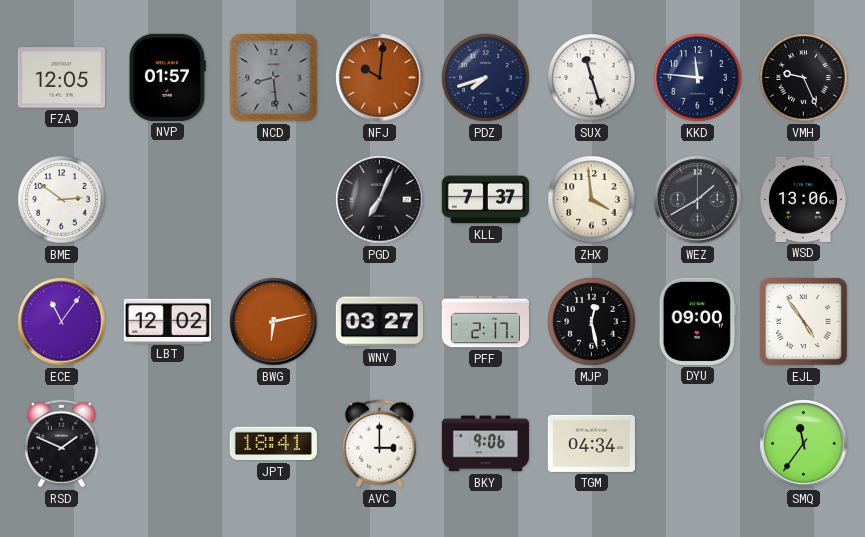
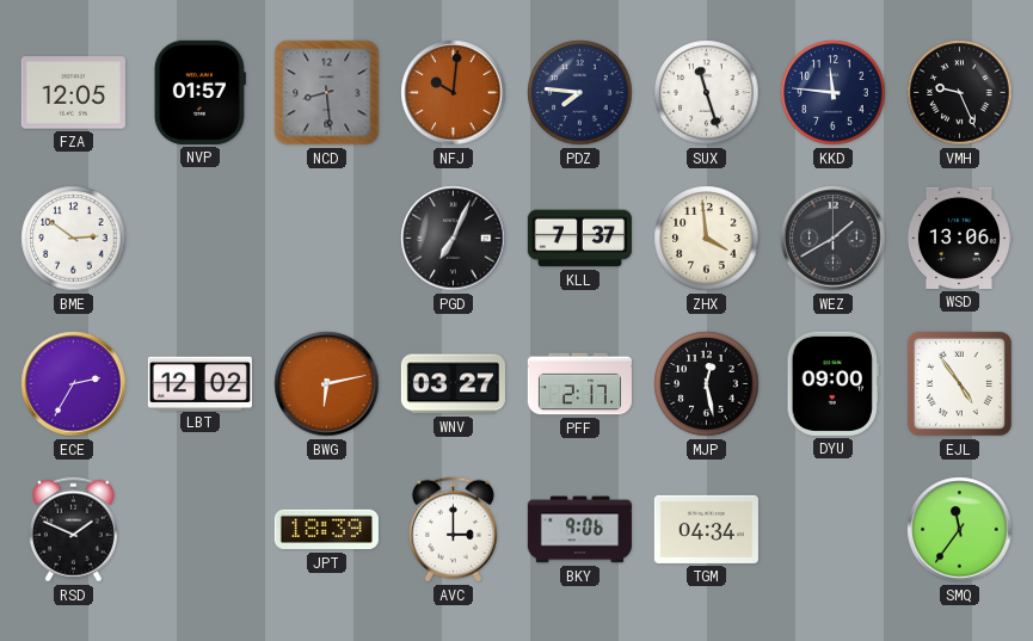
PDZ: 7:42 -> 7:46 (580, 93)
ECE: 11:06 -> 2:35 (74, 384)
JPT: 18:41 -> 18:39 (326, 530)
